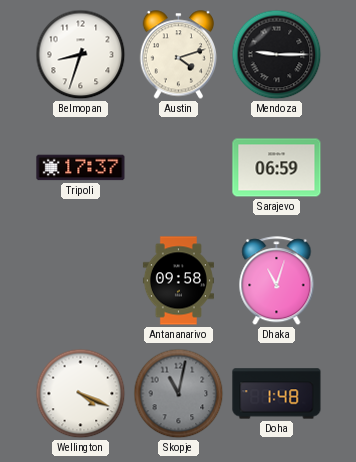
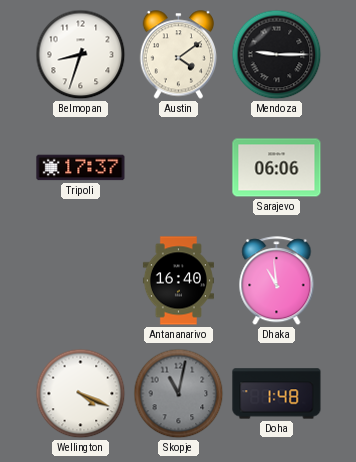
Austin: 4:12 -> 4:09 (179, 55)
Sarajevo: 06:59 -> 06:06 (277, 168)
Antananarivo: 09:58 -> 16:40 (178, 281)
Dhaka: 11:03 -> 10:59 (277, 281)
